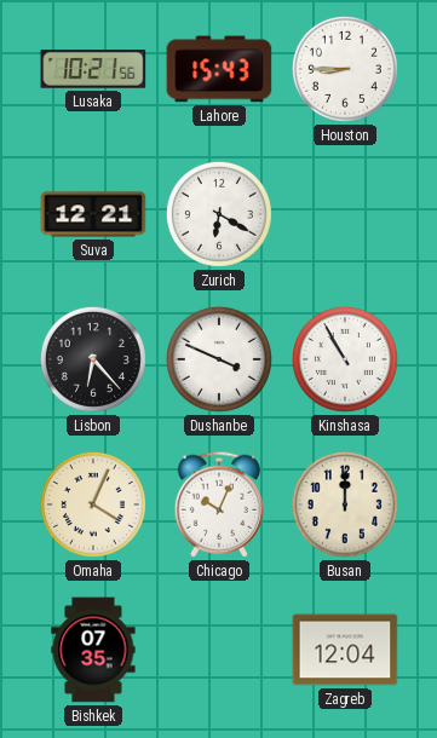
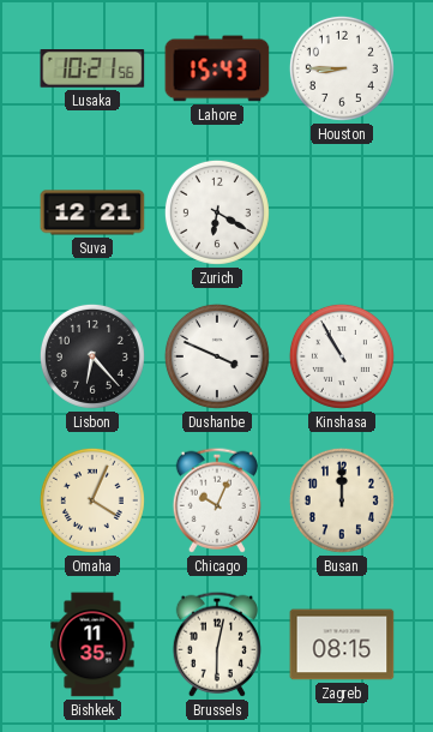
Bishkek: 07:35 -> 11:35 (92, 644)
Brussels: none -> 6:02 (217, 644)
Zagreb: 12:04 -> 08:15 (342, 644)
